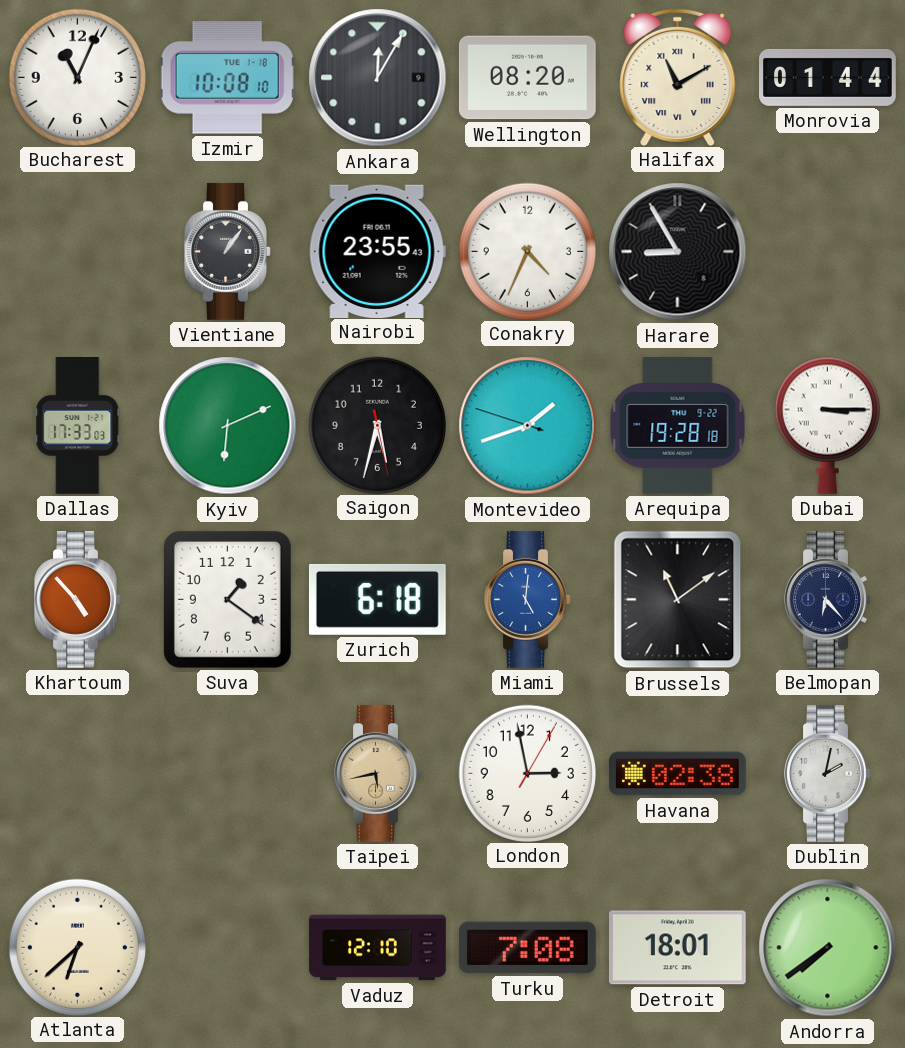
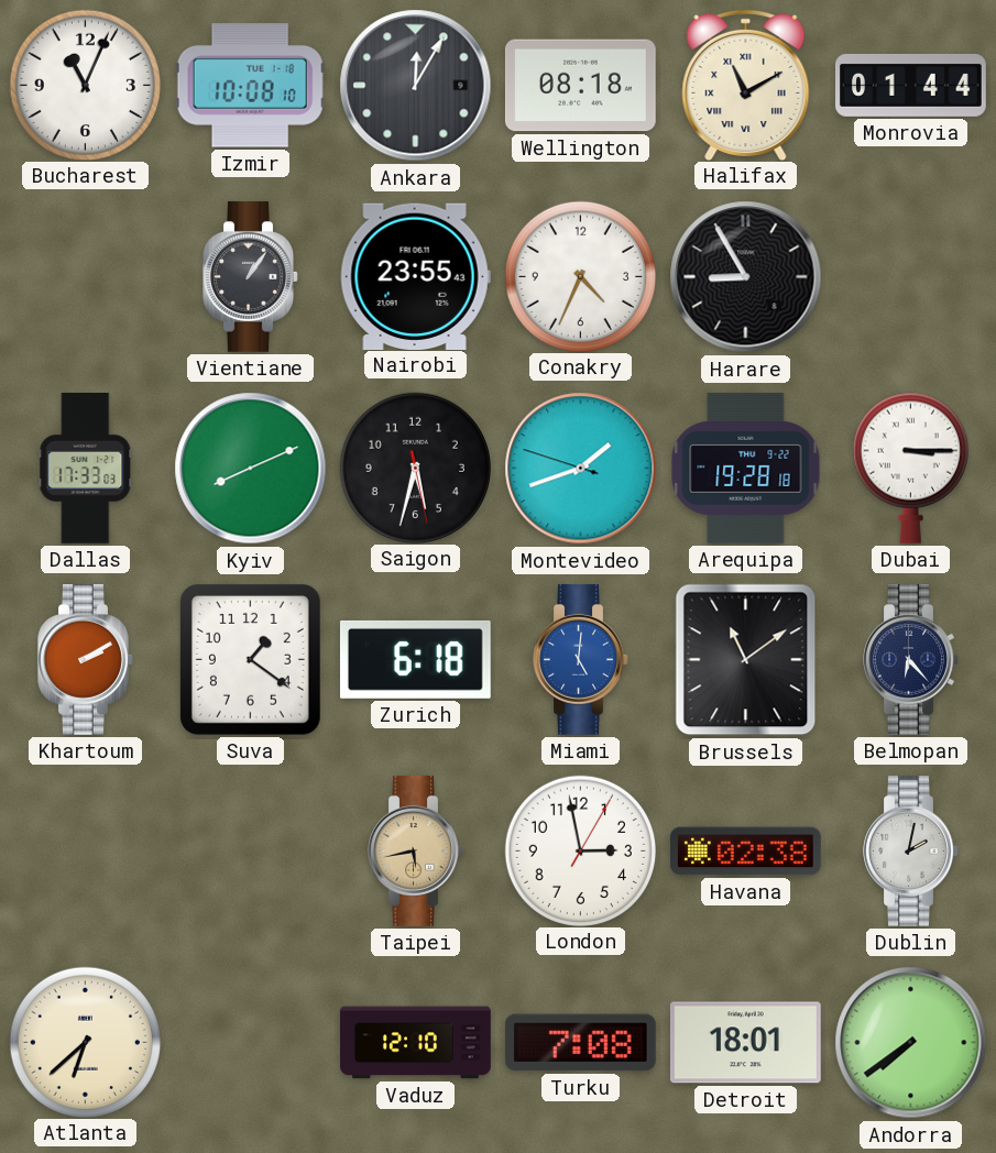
Wellington: 08:20 -> 08:18 (580, 86)
Kyiv: 6:11 -> 8:11 (251, 469)
Khartoum: 4:53 -> 2:10 (86, 660)
